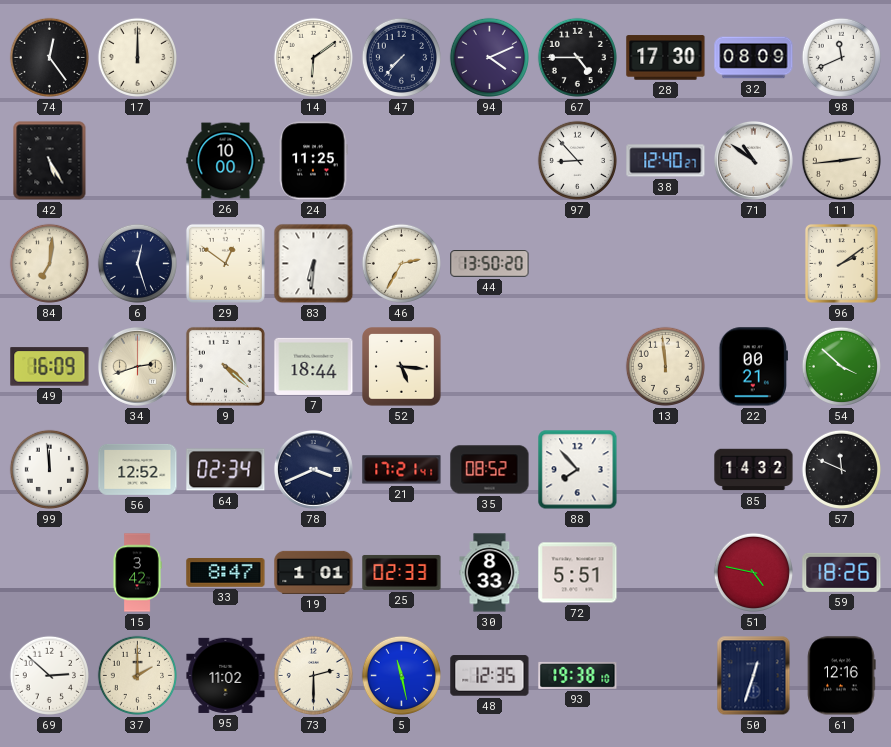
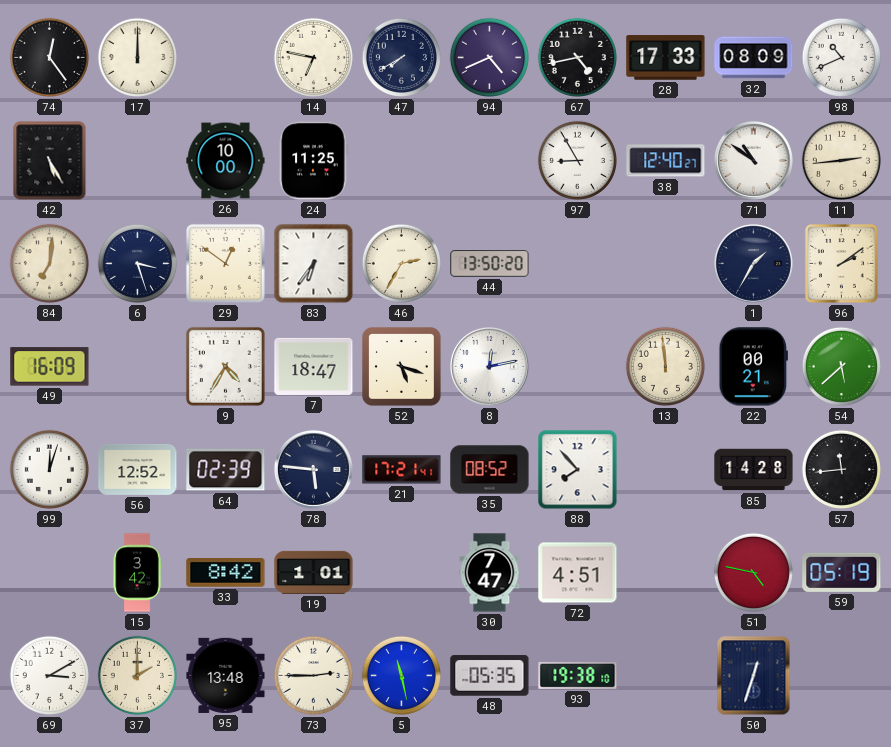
14: 6:09 -> 6:47 (313, 57)
47: 7:37 -> 7:40 (401, 57)
94: 4:11 -> 4:41 (489, 57)
67: 4:45 -> 4:43 (577, 57)
28: 17:30 -> 17:33 (666, 58)
98: 11:41 -> 10:41 (841, 57)
97: 8:53 -> 8:55 (577, 160)
6: 12:27 -> 3:27 (137, 263)
83: 6:31 -> 6:36 (314, 264)
1: none -> 1:35 (753, 263)
34: 2:42 -> none (137, 366)
9: 4:22 -> 4:35 (225, 366)
7: 18:44 -> 18:47 (314, 366)
52: 5:16 -> 5:18 (402, 367)
8: none -> 12:13 (489, 366)
54: 3:52 -> 5:38 (841, 366)
99: 11:59 -> 12:03 (49, 469)
64: 02:34 -> 02:39 (226, 470)
78: 3:41 -> 5:46 (313, 469)
85: 14:32 -> 14:28 (754, 470)
57: 11:49 -> 11:44 (841, 469)
33: 8:47 -> 8:42 (226, 573)
25: 02:33 -> none (402, 572)
30: 8:33 -> 7:47 (490, 573)
72: 5:51 -> 4:51 (578, 573)
59: 18:26 -> 05:19 (842, 572)
69: 2:52 -> 3:10 (49, 675)
95: 11:02 -> 13:48 (226, 675)
73: 2:30 -> 2:45 (313, 675)
48: 12:35 -> 05:35 (490, 676)
61: 12:16 -> none (842, 676)
